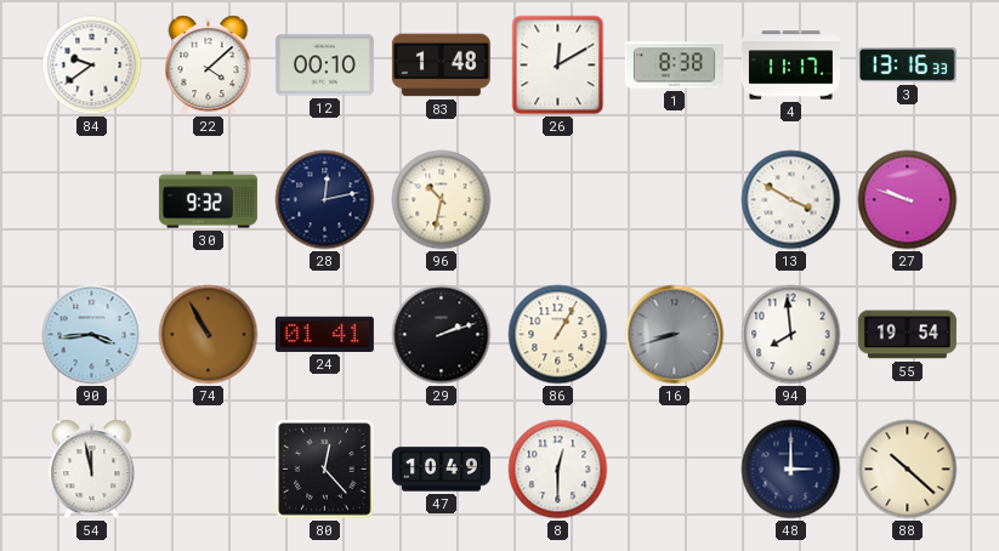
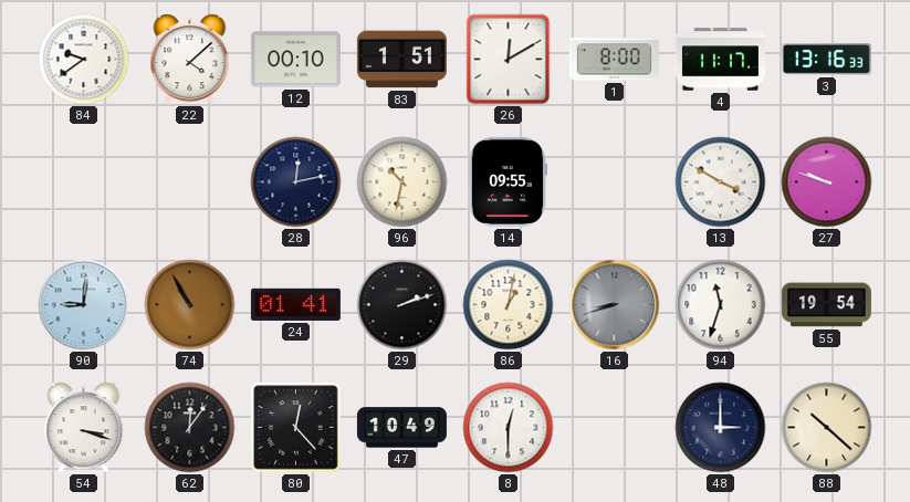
83: 1:48 -> 1:51 (401, 60)
1: 8:38 -> 8:00 (614, 60)
30: 9:32 -> none (208, 200)
14: none -> 09:55 (508, 181)
90: 3:44 -> 9:01 (84, 305)
86: 1:05 -> 1:02 (509, 305)
94: 7:59 -> 11:33 (721, 305)
54: 11:58 -> 3:18 (84, 428)
62: none -> 12:06 (190, 428)
